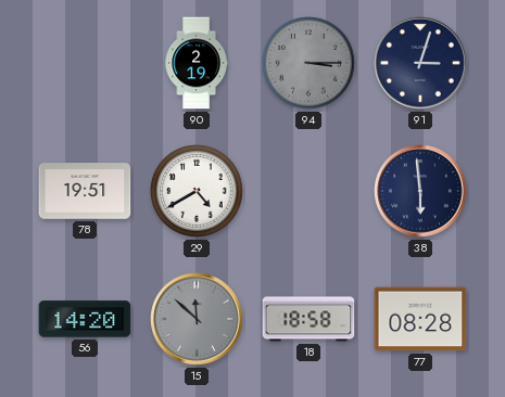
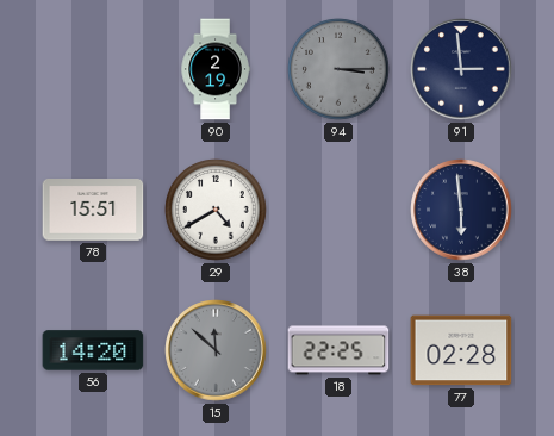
91: 3:03 -> 2:59 (461, 69)
78: 19:51 -> 15:51 (93, 210)
18: 18:58 -> 22:25 (338, 350)
77: 08:28 -> 02:28 (461, 350)
